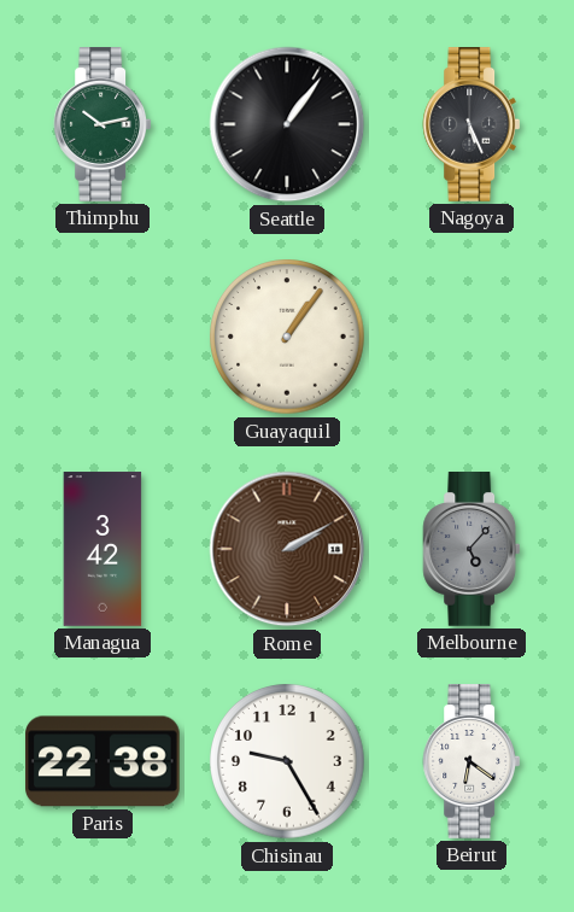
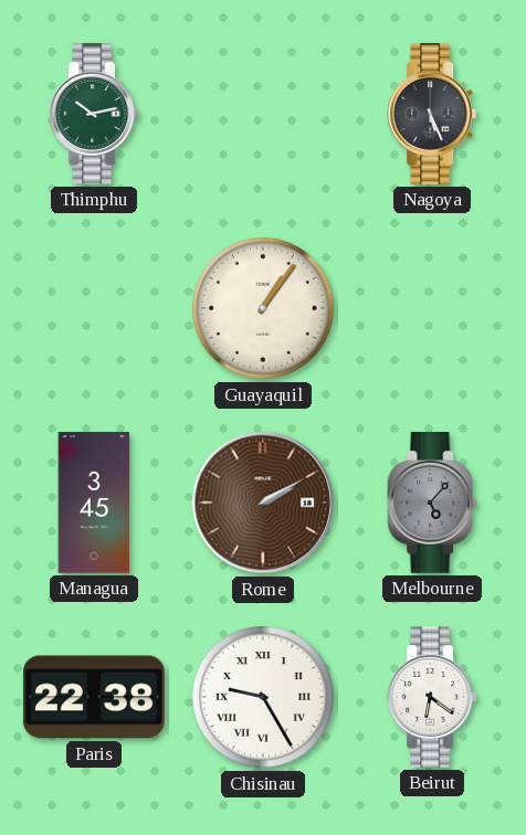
Seattle: 1:06 -> none (287, 124)
Managua: 3:42 -> 3:45 (94, 503)
Chisinau numerals: Arabic -> Roman (263, 697)
